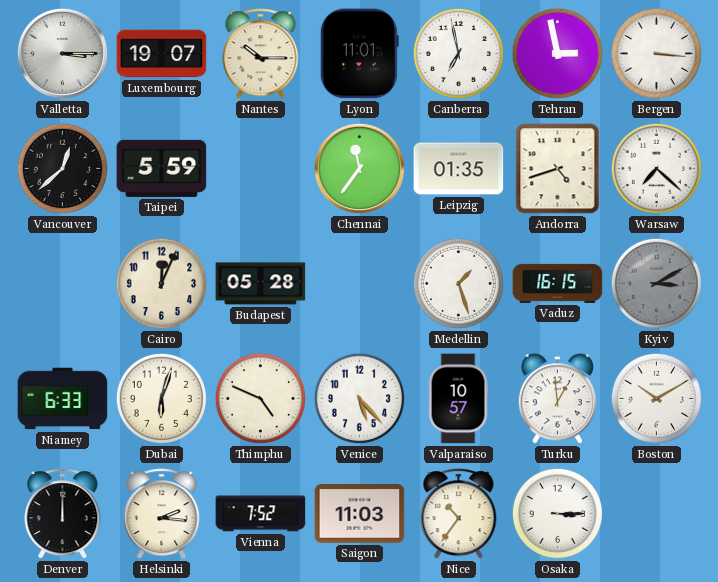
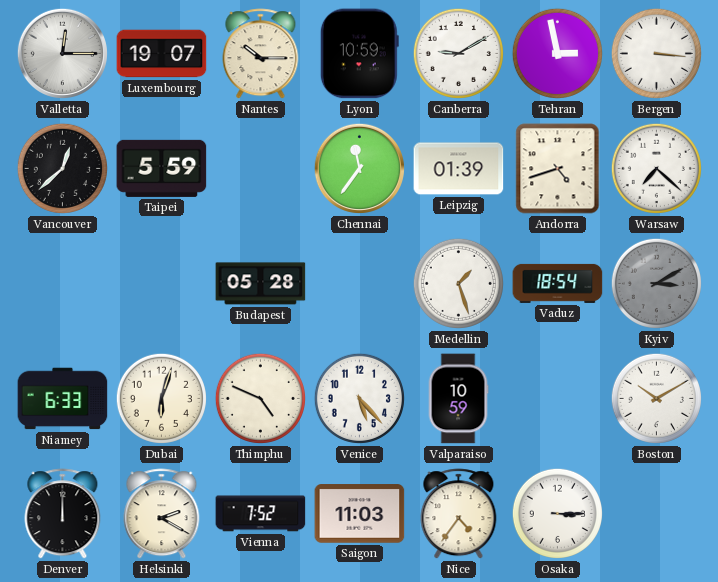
Valletta: 3:15 -> 12:15 (62, 53)
Lyon: 11:01 -> 10:59 (359, 54)
Canberra: 6:58 -> 9:10 (458, 53)
Leipzig: 01:35 -> 01:39 (459, 169)
Cairo: 12:04 -> none (161, 283)
Vaduz: 16:15 -> 18:54 (558, 283)
Valparaiso: 10:57 -> 10:59 (458, 399)
Turku: 12:59 -> none (557, 399)
Helsinki: 2:16 -> 2:20 (162, 514)
Nice: 10:36 -> 4:36 (459, 514)
